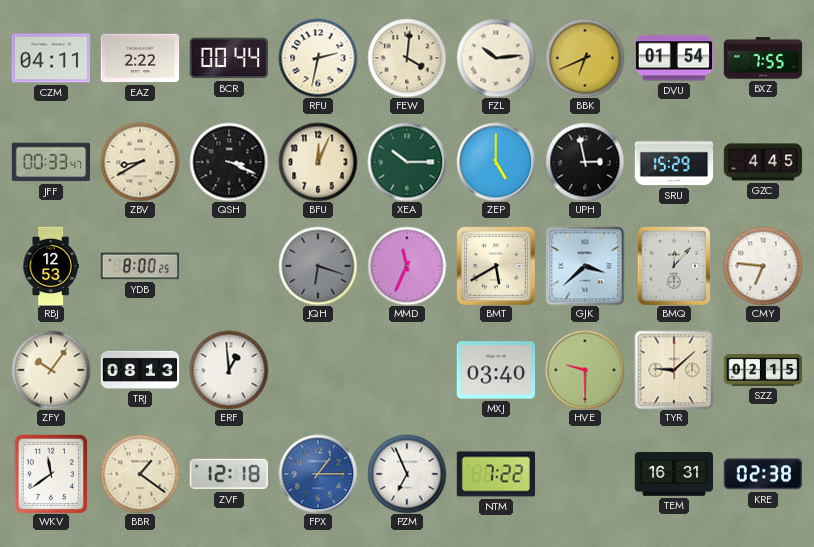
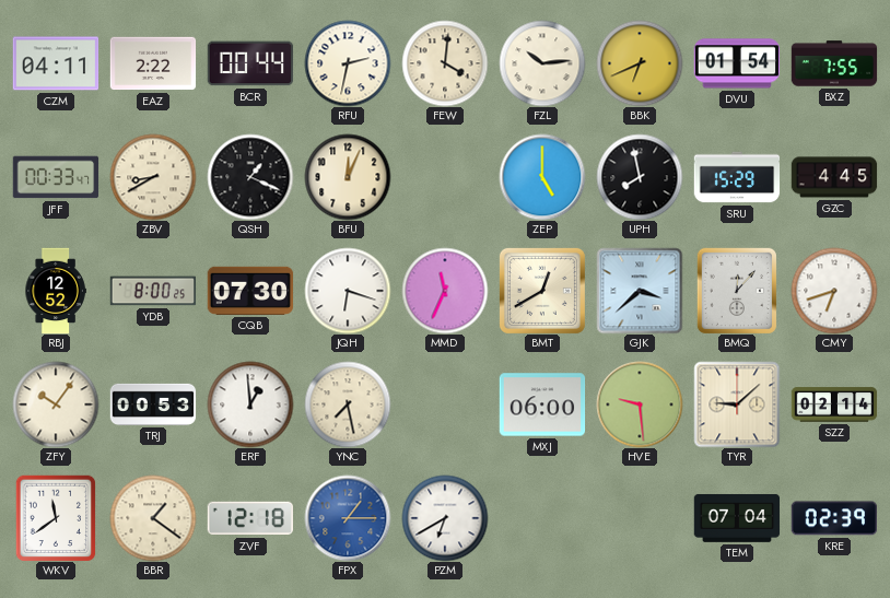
QSH: 3:19 -> 1:19 (250, 177)
XEA: 10:15 -> none (407, 162)
UPH: 2:58 -> 7:58 (640, 177)
RBJ: 12:53 -> 12:52 (56, 291)
CQB: none -> 07:30 (250, 291)
JQH dial: grey -> white (348, 291)
BMT: 5:40 -> 12:40 (542, 291)
CMY: 6:46 -> 6:42 (834, 291)
TRJ: 08:13 -> 00:53 (153, 404)
YNC: none -> 7:28 (348, 404)
MXJ: 03:40 -> 06:00 (542, 404)
HVE: 9:30 -> 9:29 (640, 404)
SZZ: 02:15 -> 02:14 (834, 404)
PZM: 6:56 -> 6:40 (445, 518)
NTM: 7:22 -> none (496, 474)
TEM: 16:31 -> 07:04 (737, 518)
KRE: 02:38 -> 02:39 (833, 518)
